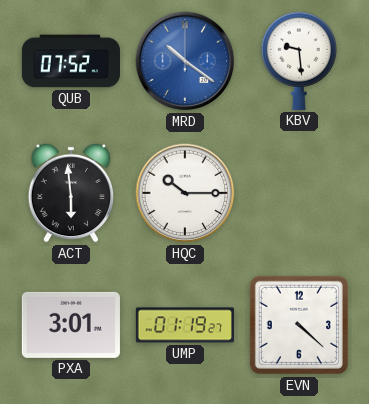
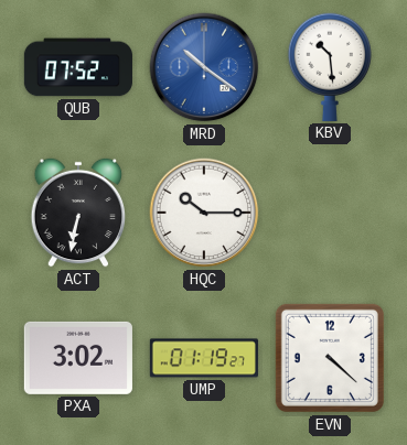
KBV: 9:29 -> 10:29 (330, 67)
ACT: 5:59 -> 6:32 (78, 213)
PXA: 3:01 -> 3:02 (78, 358)
